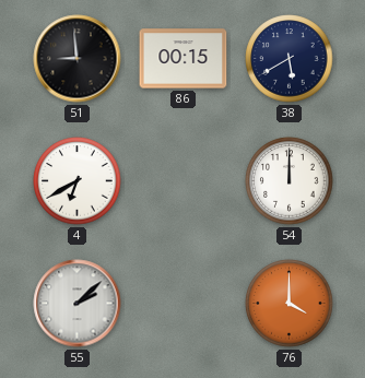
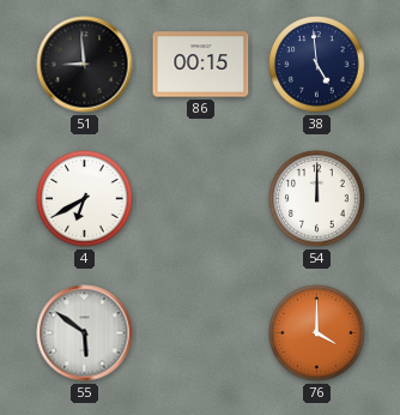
38: 5:40 -> 4:59 (317, 65)
55: 2:08 -> 5:51 (85, 333)
